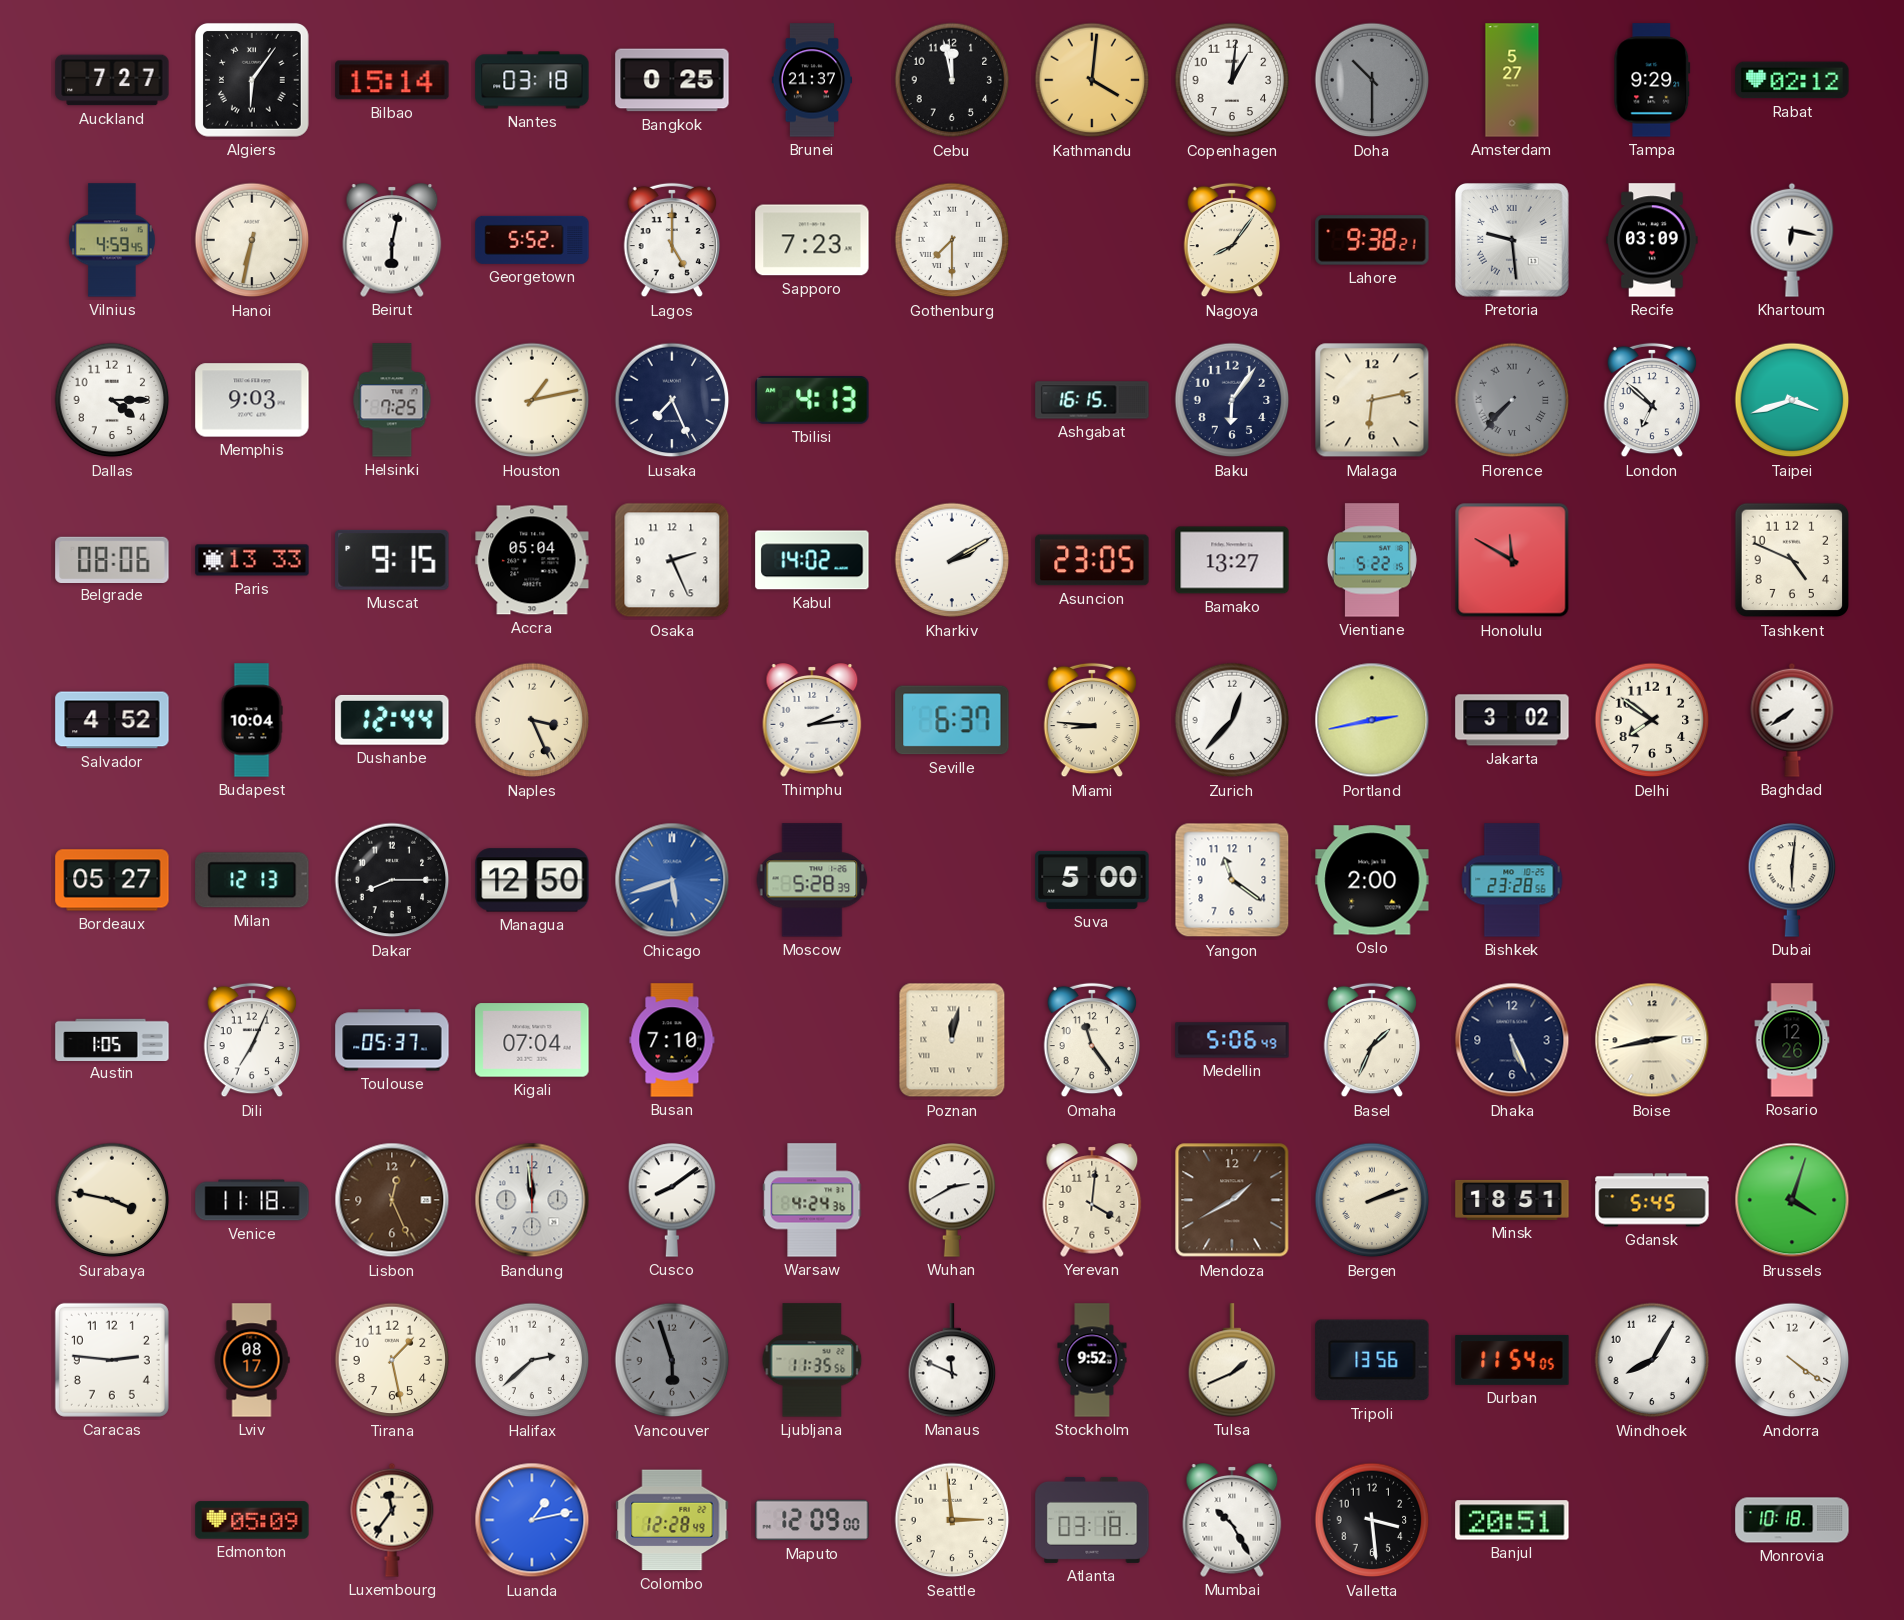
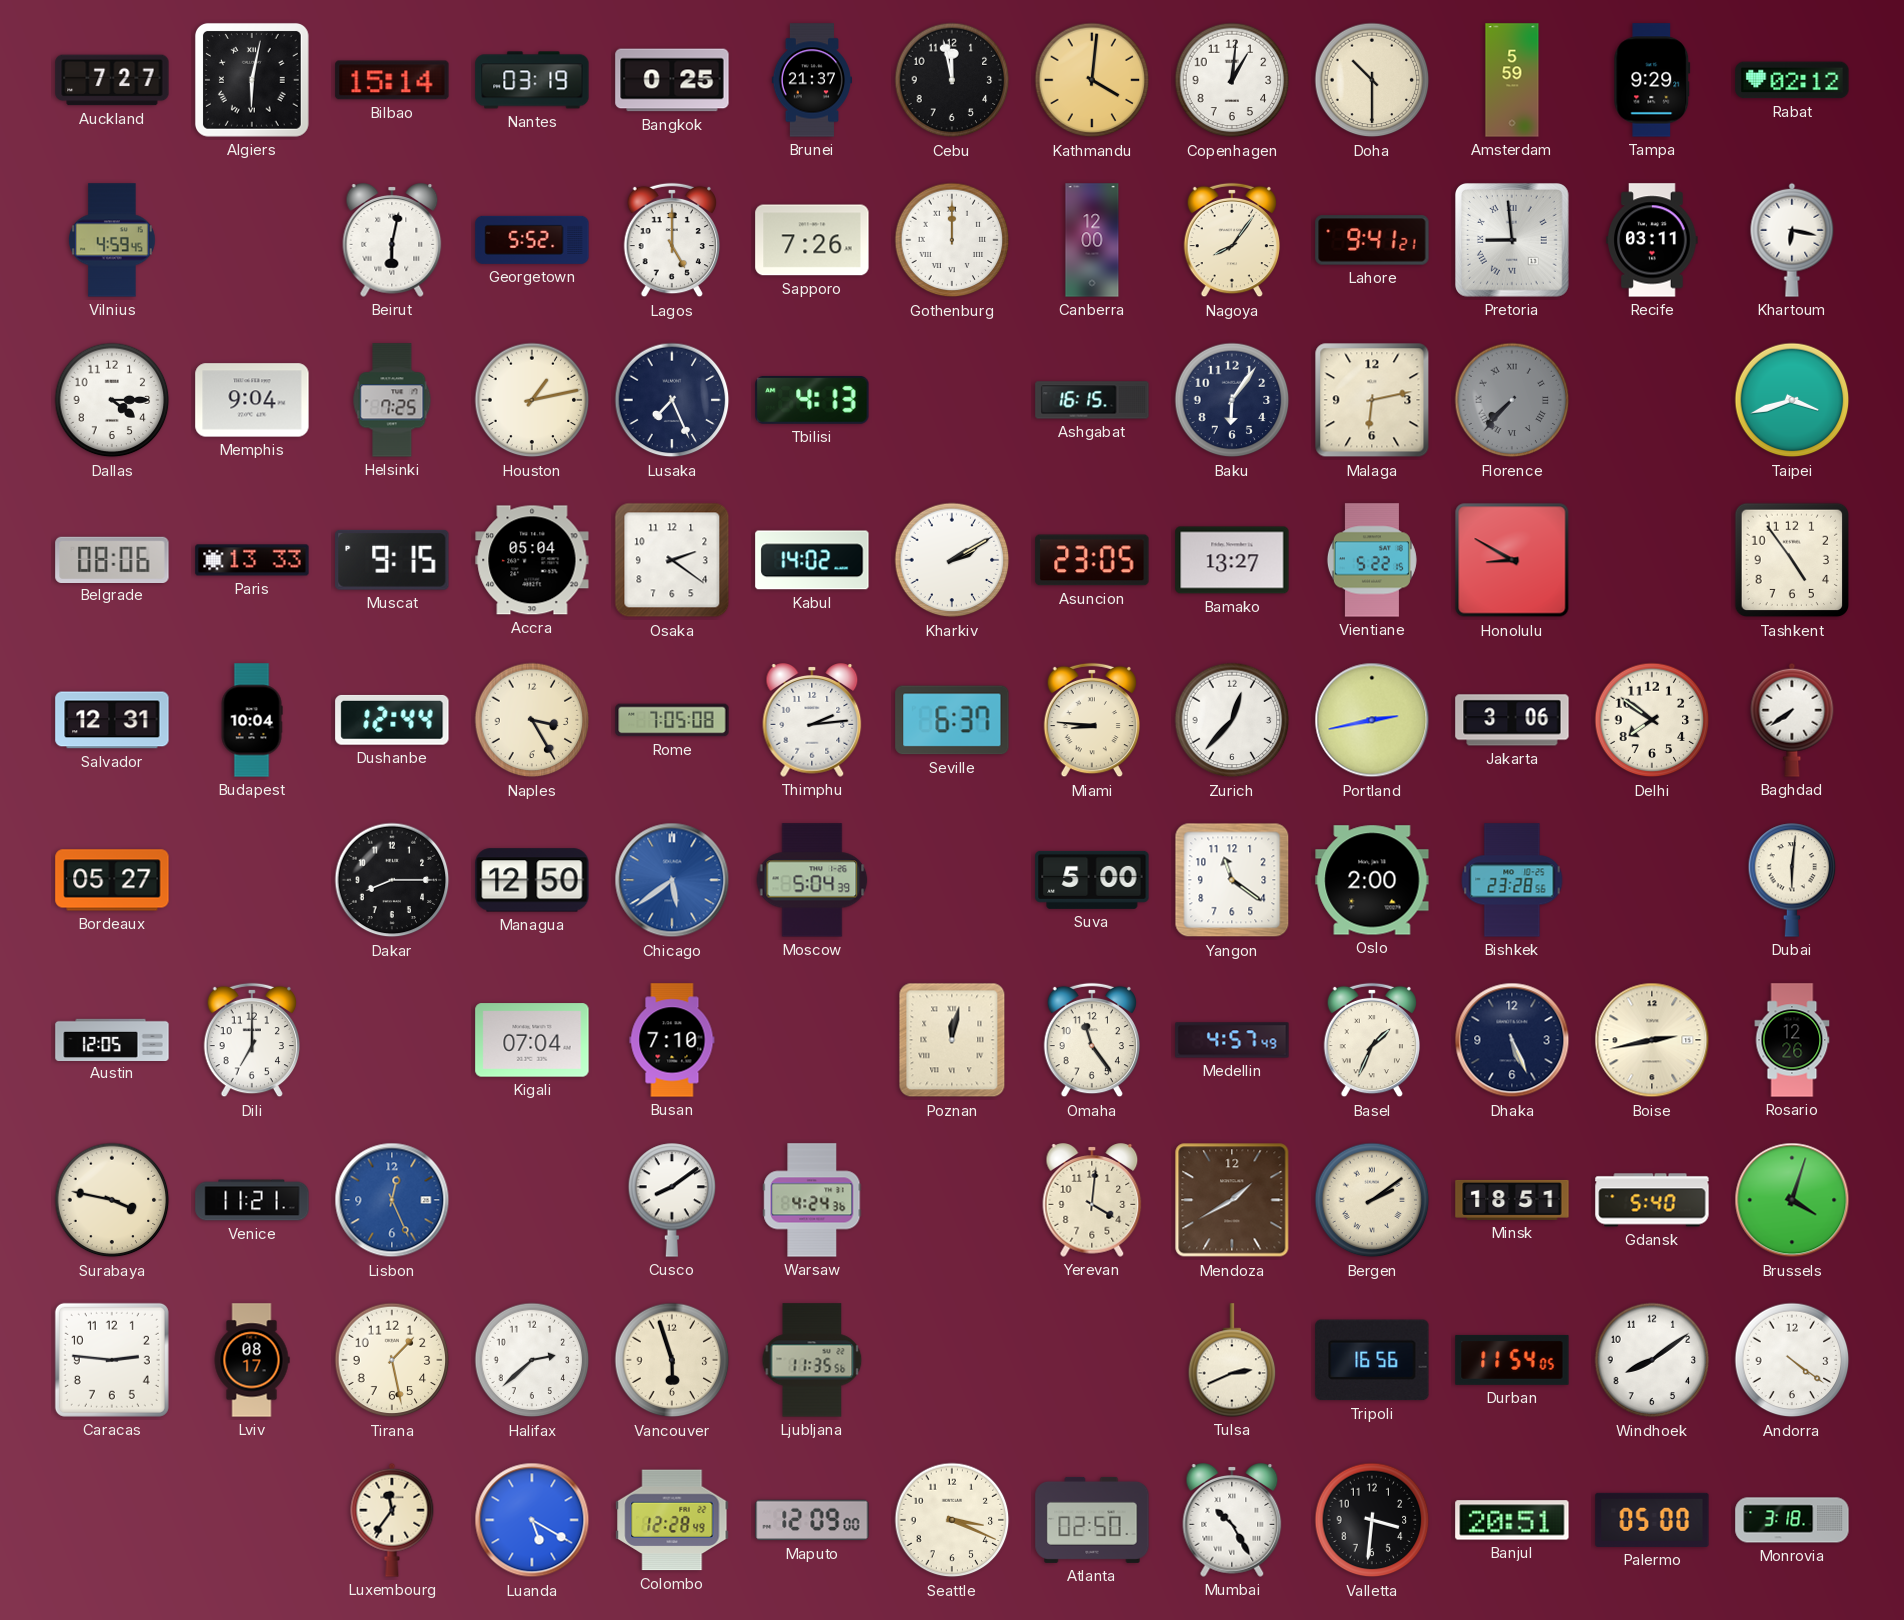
Algiers: 6:06 -> 6:02 (252, 80)
Nantes: 03:18 -> 03:19 (532, 80)
Doha dial: grey -> cream (1372, 80)
Amsterdam: 5:27 -> 5:59 (1512, 80)
Hanoi: 6:32 -> none (252, 240)
Sapporo: 7:23 -> 7:26 (812, 240)
Gothenburg: 7:30 -> 12:00 (952, 240)
Canberra: none -> 12:00 (1092, 240)
Lahore: 9:38 -> 9:41 (1372, 240)
Pretoria: 9:29 -> 8:59 (1513, 241)
Recife: 03:09 -> 03:11 (1652, 240)
Memphis: 9:03 -> 9:04 (252, 400)
London: 6:52 -> none (1651, 400)
Osaka: 2:26 -> 2:21 (672, 560)
Honolulu: 11:50 -> 8:50 (1512, 560)
Tashkent: 4:49 -> 4:54 (1792, 560)
Salvador: 4:52 -> 12:31 (112, 720)
Naples: 3:26 -> 3:25 (532, 720)
Rome: none -> 7:05 (672, 720)
Jakarta: 3:02 -> 3:06 (1512, 720)
Milan: 12:13 -> none (252, 880)
Chicago: 5:42 -> 5:39 (672, 880)
Moscow: 5:28 -> 5:04 (812, 880)
Austin: 1:05 -> 12:05 (112, 1039)
Dili: 7:04 -> 7:00 (251, 1040)
Toulouse: 05:37 -> none (392, 1040)
Medellin: 5:06 -> 4:57 (1232, 1040)
Venice: 11:18 -> 11:21 (252, 1200)
Lisbon dial: brown -> blue (392, 1200)
Bandung: 11:59 -> none (532, 1200)
Wuhan: 2:40 -> none (952, 1200)
Bergen: 2:12 -> 2:09 (1372, 1200)
Gdansk: 5:45 -> 5:40 (1652, 1200)
Vancouver dial: grey -> cream (672, 1360)
Manaus: 11:49 -> none (952, 1360)
Stockholm: 9:52 -> none (1092, 1360)
Tulsa: 1:41 -> 2:41 (1232, 1360)
Tripoli: 13:56 -> 16:56 (1372, 1360)
Windhoek: 8:05 -> 8:09 (1652, 1360)
Edmonton: 05:09 -> none (252, 1520)
Luanda: 1:13 -> 5:20 (532, 1520)
Seattle: 2:59 -> 3:19 (952, 1520)
Atlanta: 03:18 -> 02:50 (1092, 1520)
Valletta: 3:29 -> 3:31 (1372, 1520)
Palermo: none -> 05:00 (1652, 1520)
Monrovia: 10:18 -> 3:18 (1792, 1520)
